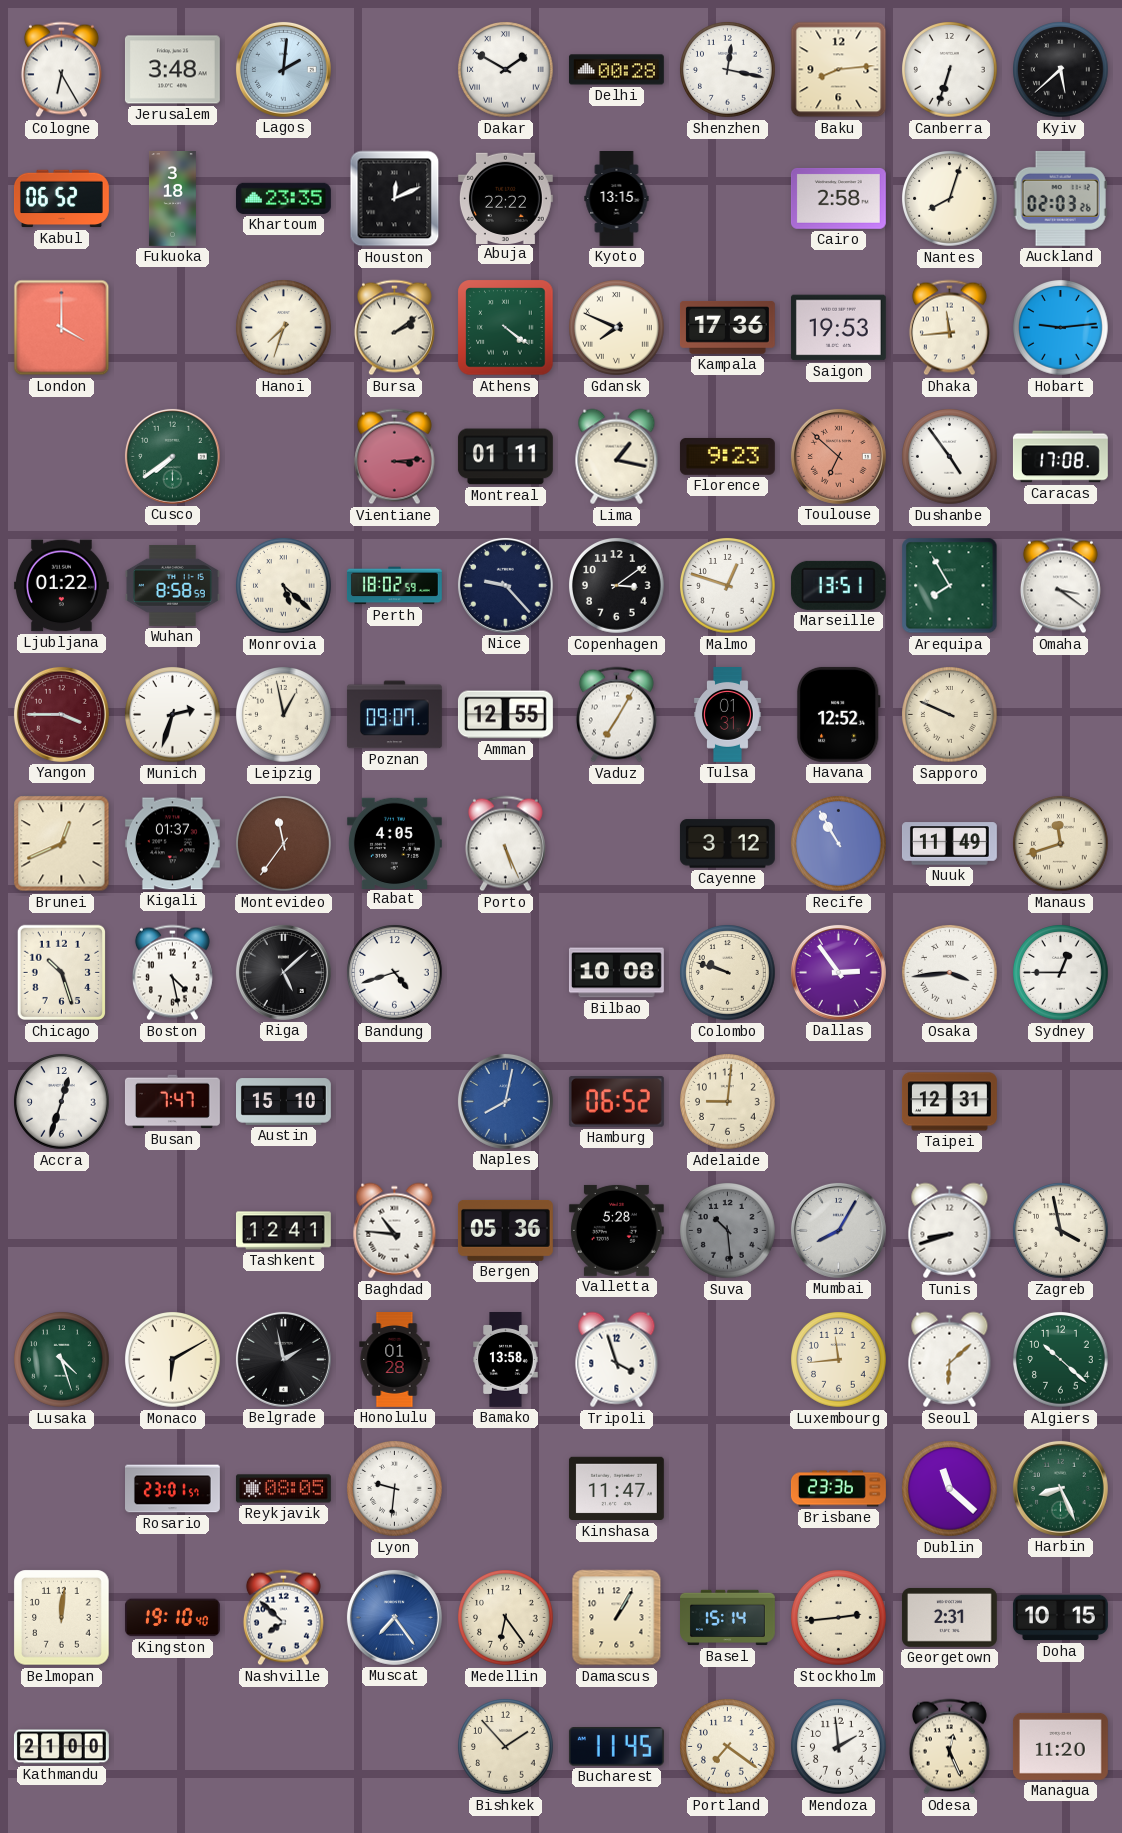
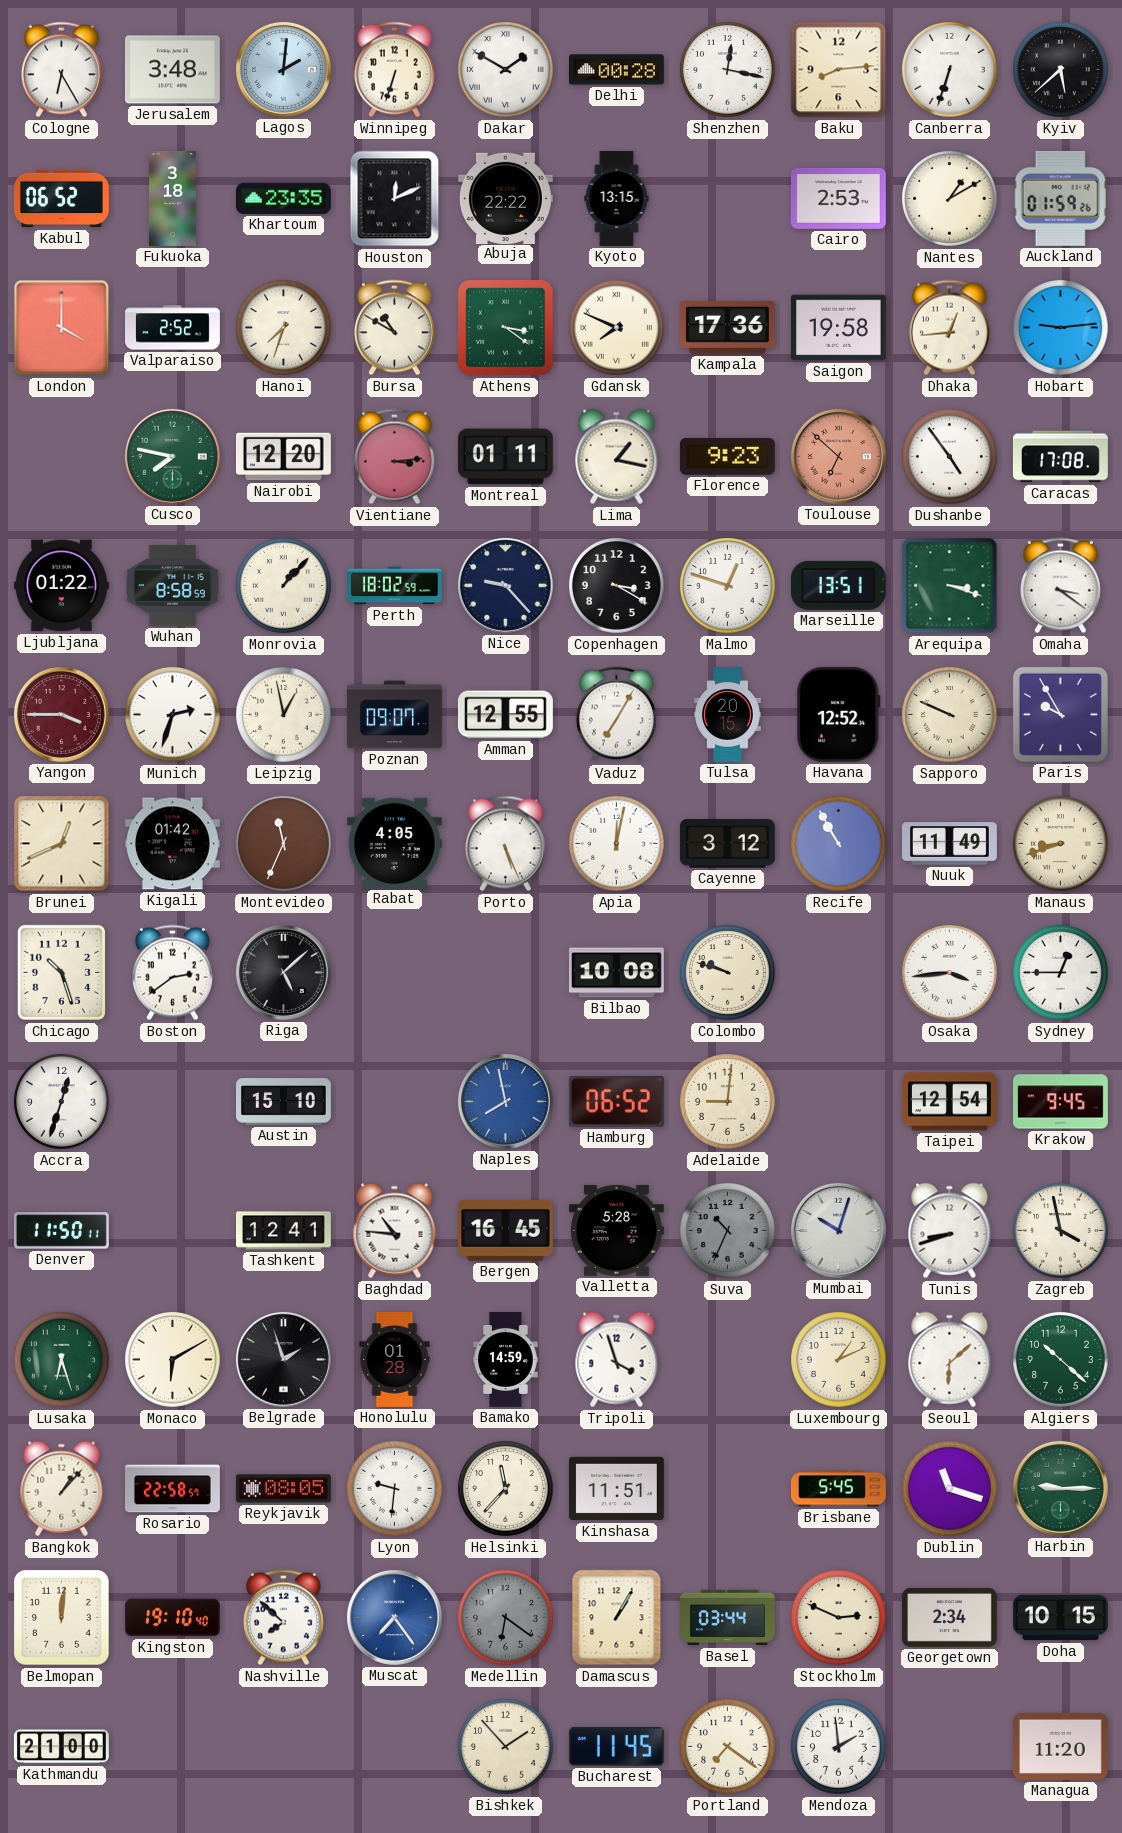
Winnipeg: none -> 6:33 (394, 70)
Cairo: 2:58 -> 2:53 (838, 198)
Nantes: 8:03 -> 1:10 (950, 199)
Auckland: 02:03 -> 01:59 (1060, 198)
Valparaiso: none -> 2:52 (173, 328)
Bursa: 2:09 -> 10:50 (394, 328)
Athens: 4:21 -> 3:21 (506, 328)
Saigon: 19:53 -> 19:58 (838, 328)
Dhaka: 11:44 -> 12:44 (949, 328)
Cusco: 7:39 -> 7:47 (172, 456)
Nairobi: none -> 12:20 (283, 457)
Monrovia: 5:22 -> 1:07 (284, 586)
Copenhagen: 3:09 -> 3:20 (617, 586)
Arequipa: 7:55 -> 3:18 (950, 586)
Tulsa: 01:31 -> 20:15 (728, 715)
Paris: none -> 9:55 (1060, 714)
Kigali: 01:37 -> 01:42 (172, 844)
Montevideo: 11:36 -> 11:34 (284, 844)
Apia: none -> 12:02 (617, 844)
Manaus: 11:42 -> 8:42 (1061, 844)
Boston: 4:28 -> 2:39 (172, 973)
Bandung: 4:42 -> none (395, 973)
Dallas: 2:54 -> none (838, 972)
Busan: 7:47 -> none (173, 1102)
Naples: 8:02 -> 7:58 (505, 1101)
Taipei: 12:31 -> 12:54 (949, 1102)
Krakow: none -> 9:45 (1061, 1102)
Denver: none -> 11:50 (61, 1231)
Bergen: 05:36 -> 16:45 (505, 1230)
Suva: 10:29 -> 10:34 (728, 1231)
Mumbai: 8:05 -> 10:03 (838, 1230)
Lusaka: 4:27 -> 6:27 (62, 1360)
Belgrade: 1:58 -> 1:57 (283, 1359)
Bamako: 13:58 -> 14:59 (506, 1360)
Luxembourg: 11:44 -> 1:11 (839, 1360)
Bangkok: none -> 1:07 (62, 1489)
Rosario: 23:01 -> 22:58 (173, 1489)
Helsinki: none -> 11:37 (506, 1489)
Kinshasa: 11:47 -> 11:51 (616, 1489)
Brisbane: 23:36 -> 5:45 (838, 1489)
Dublin: 11:22 -> 11:18 (950, 1489)
Harbin: 8:26 -> 9:15 (1060, 1488)
Medellin: 6:24 -> 6:21 (506, 1618)
Medellin dial: cream -> grey (506, 1618)
Basel: 15:14 -> 03:44 (728, 1618)
Stockholm: 2:44 -> 2:49 (839, 1618)
Georgetown: 2:31 -> 2:34 (949, 1617)
Odesa: 12:26 -> none (949, 1747)
